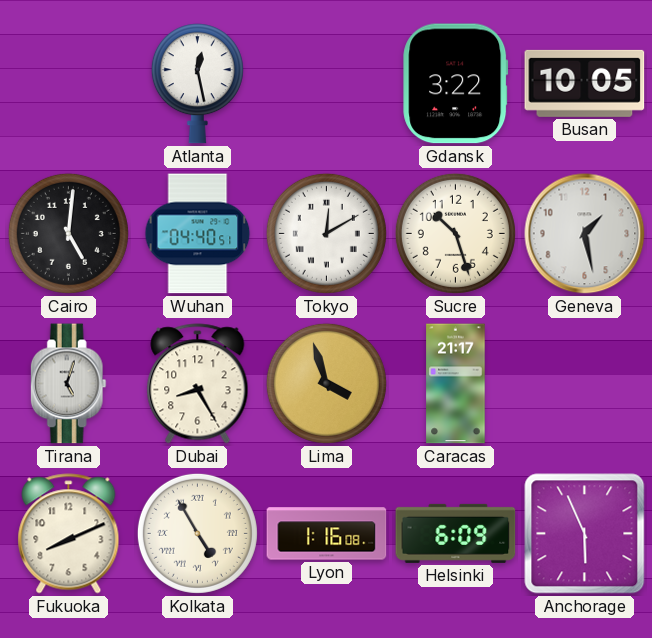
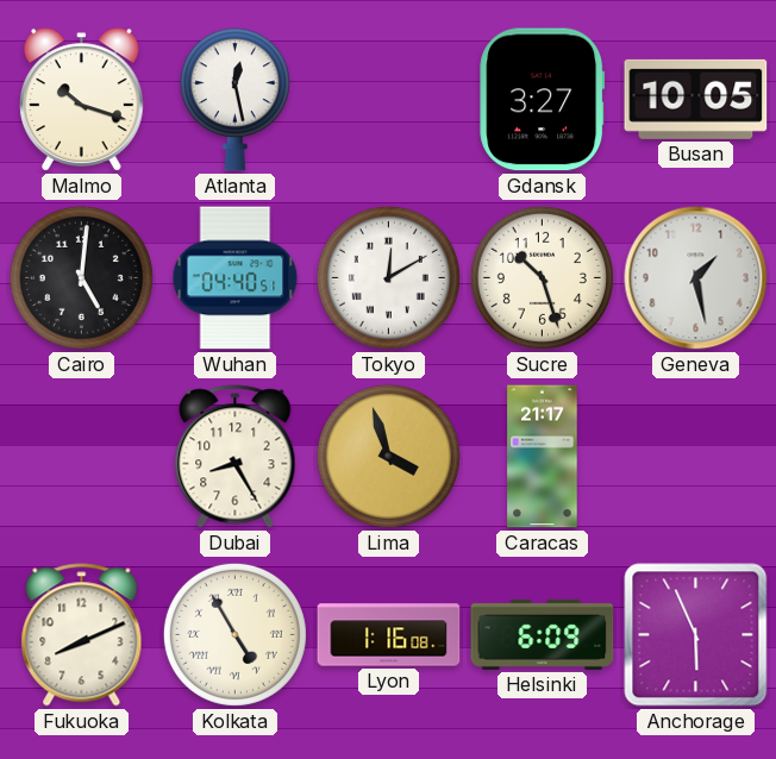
Malmo: none -> 10:18 (82, 100)
Gdansk: 3:22 -> 3:27 (543, 100)
Tirana: 5:03 -> none (68, 384)
